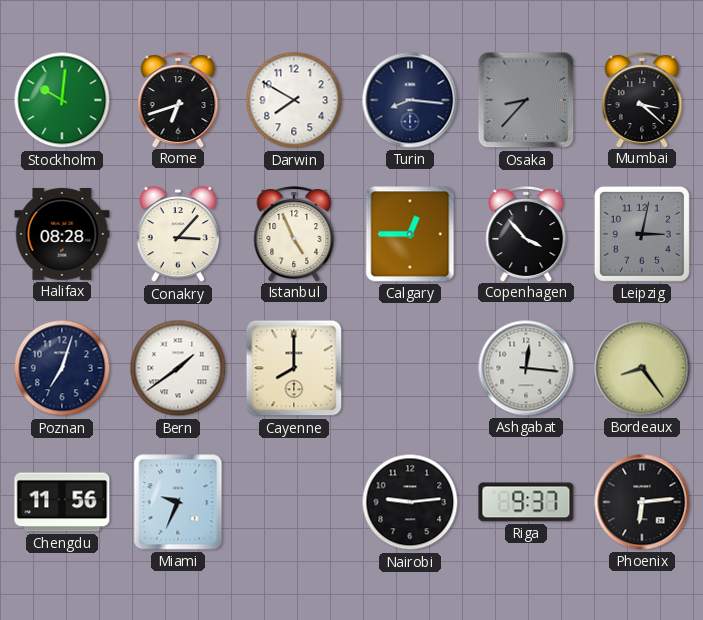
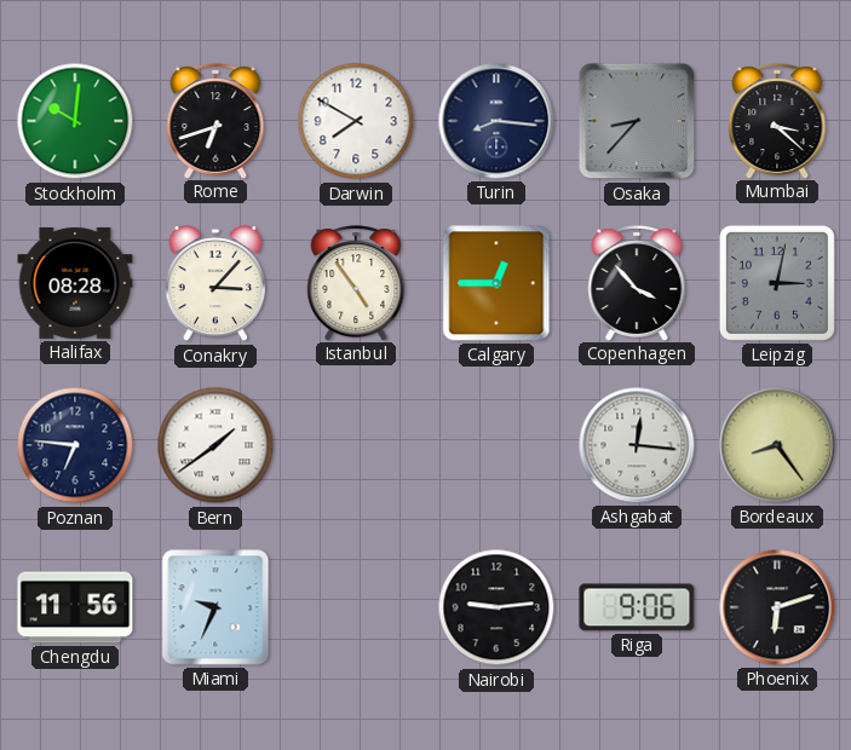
Istanbul: 4:56 -> 4:54 (356, 283)
Poznan: 7:03 -> 6:46 (75, 445)
Cayenne: 8:00 -> none (294, 368)
Riga: 9:37 -> 9:06 (637, 607)
Phoenix: 6:14 -> 6:12 (777, 607)
